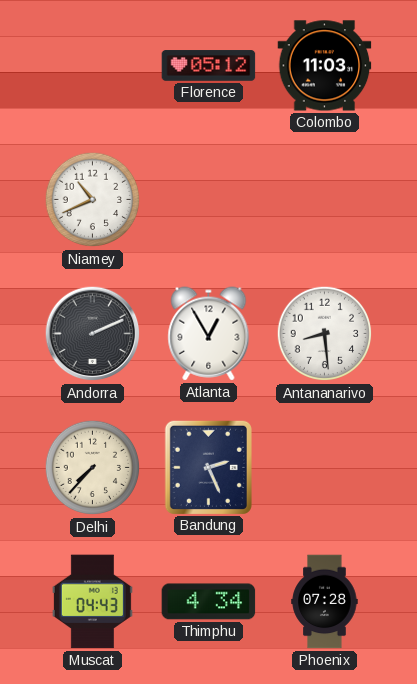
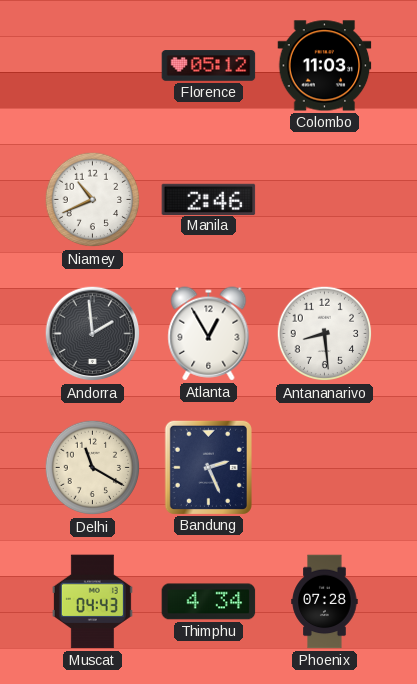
Manila: none -> 2:46 (209, 199)
Andorra: 2:11 -> 1:59 (93, 334)
Delhi: 7:37 -> 11:20 (93, 468)
